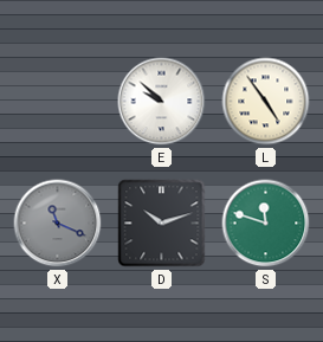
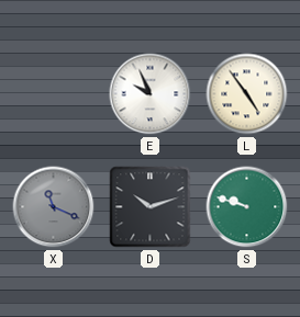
E: 9:52 -> 9:56 (151, 94)
S: 11:48 -> 9:48 (247, 207)
